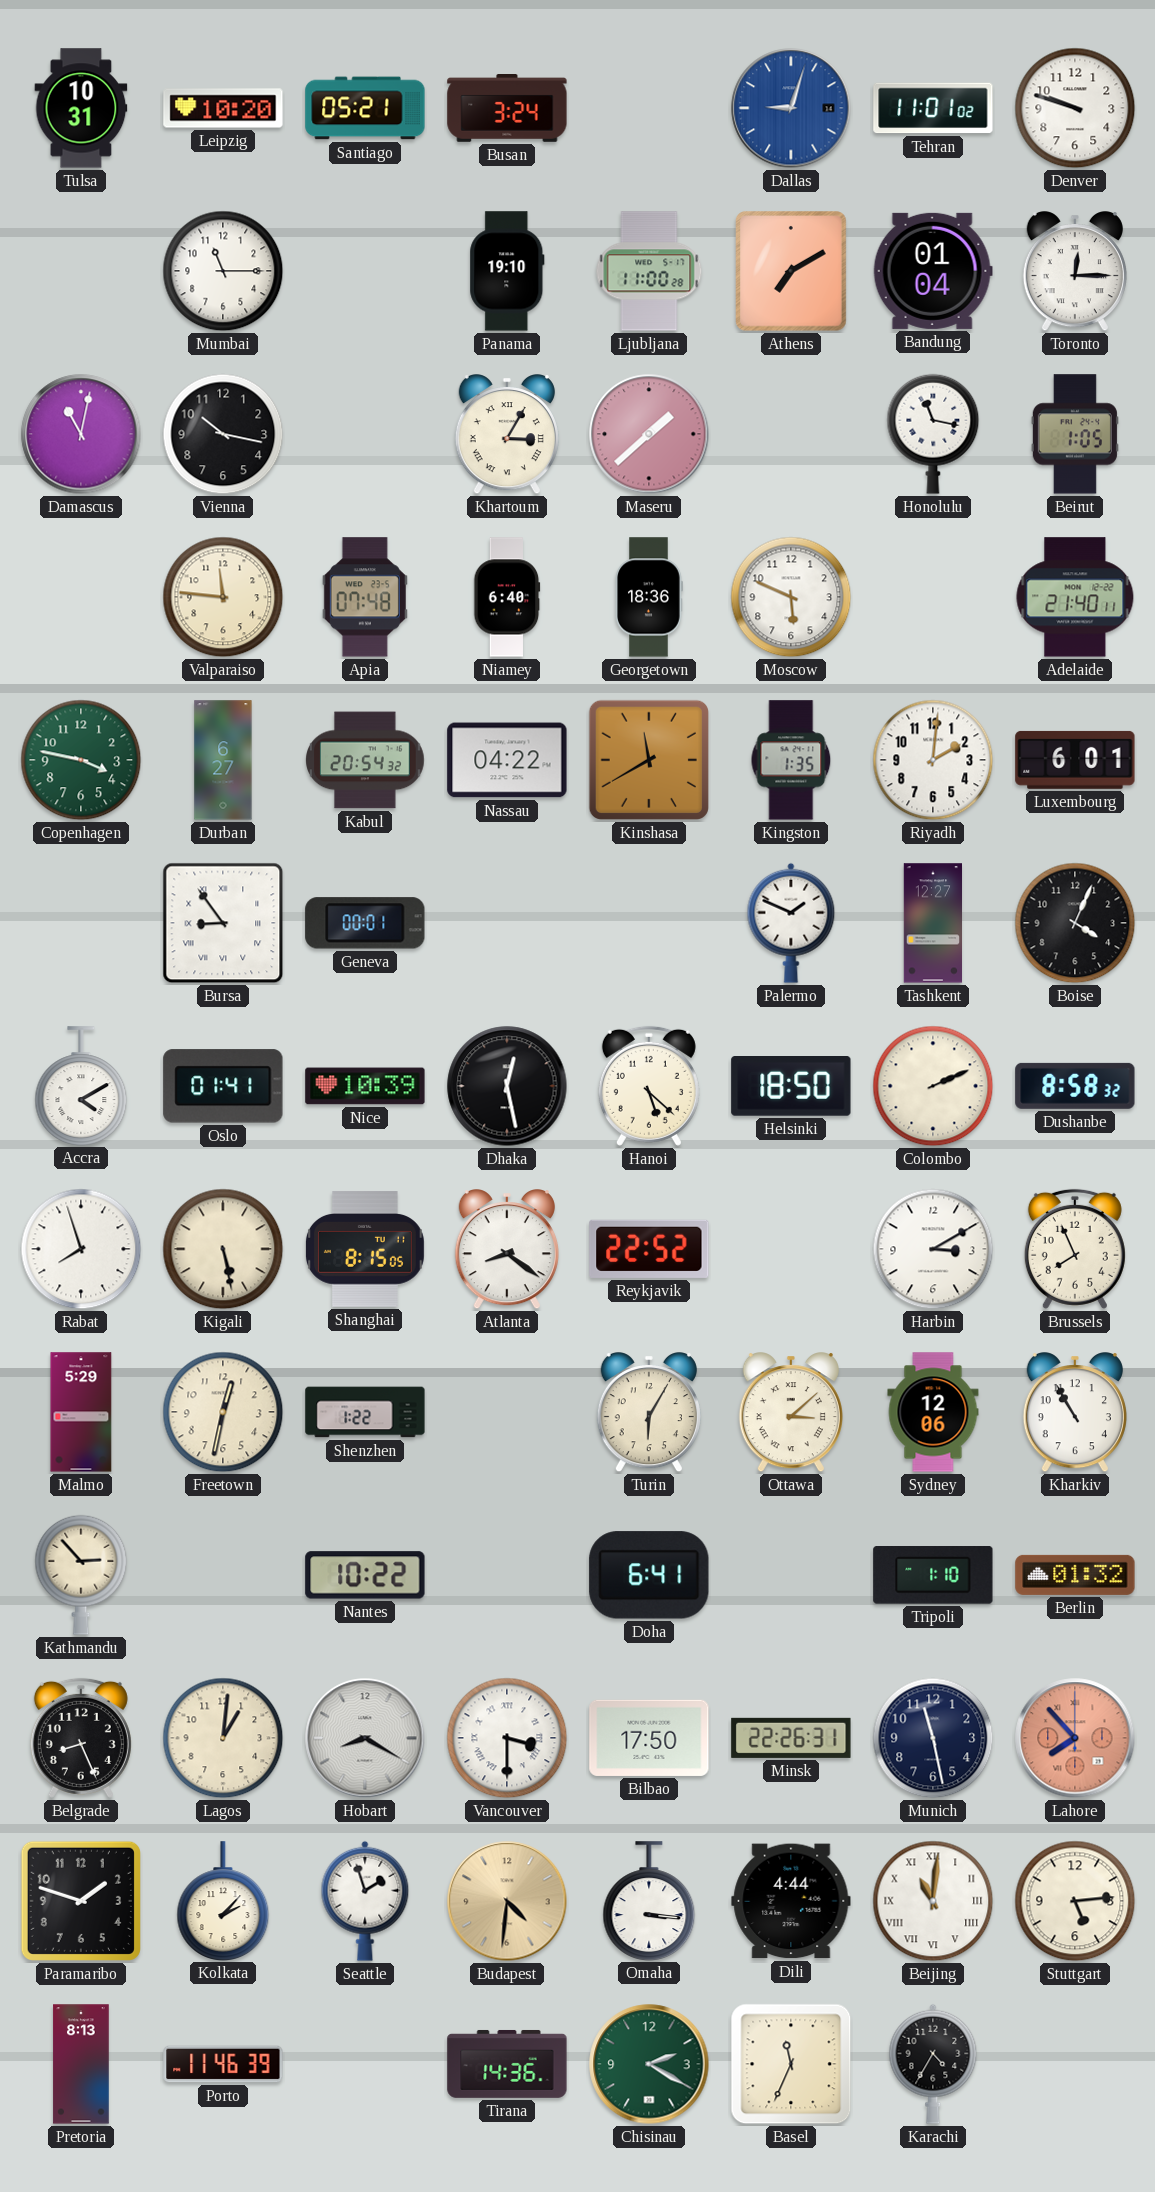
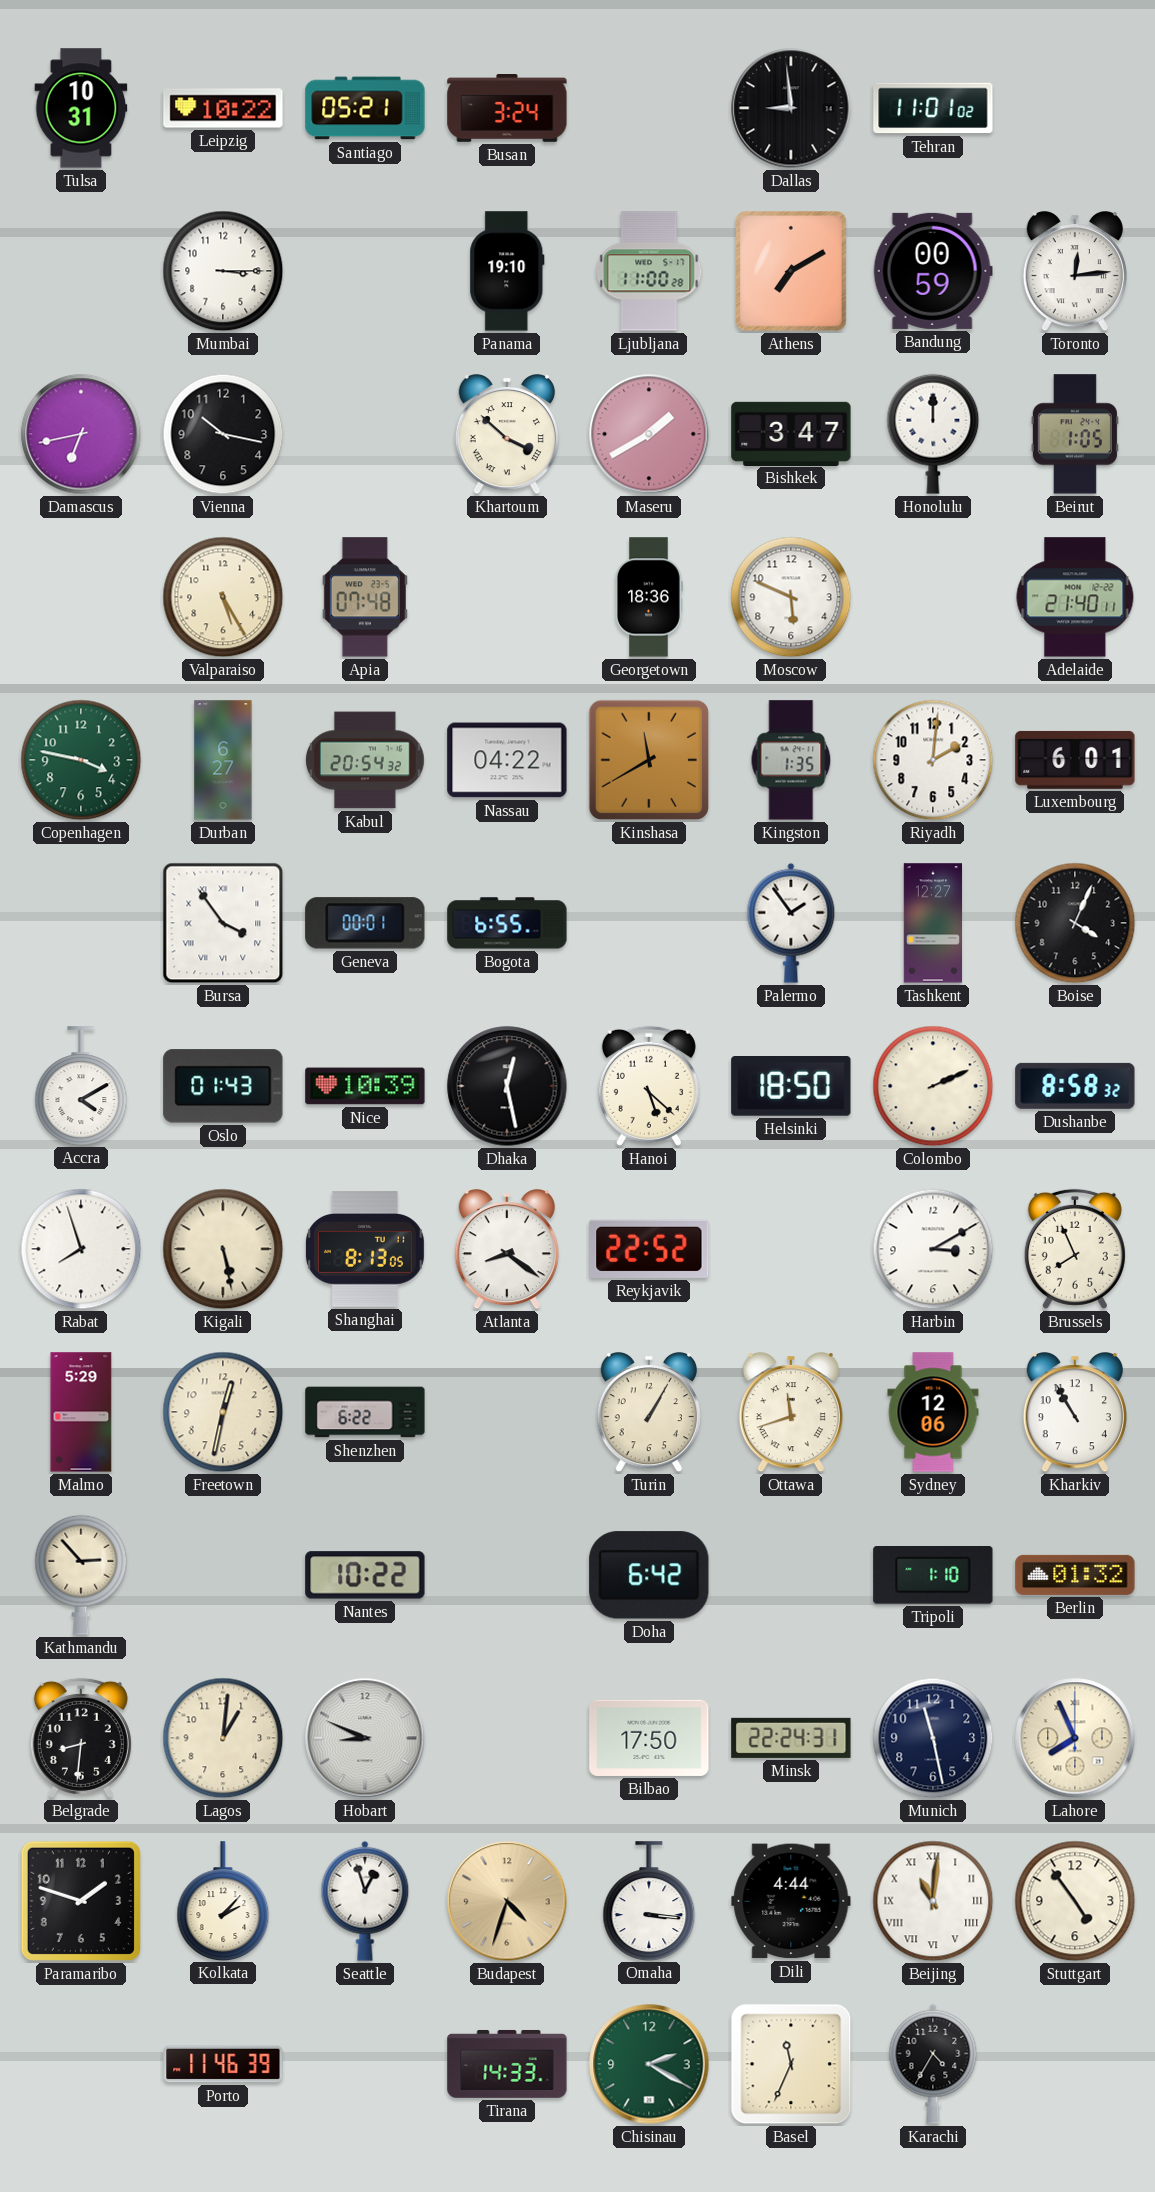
Leipzig: 10:20 -> 10:22 (223, 108)
Dallas: 9:03 -> 8:59 (791, 108)
Dallas dial: blue -> black (791, 108)
Denver: 9:48 -> none (1075, 108)
Mumbai: 11:15 -> 3:15 (223, 271)
Bandung: 01:04 -> 00:59 (933, 271)
Toronto: 12:15 -> 12:14 (1075, 272)
Damascus: 11:02 -> 6:43 (81, 434)
Khartoum: 3:05 -> 3:52 (507, 435)
Maseru: 1:38 -> 1:40 (649, 434)
Bishkek: none -> 3:47 (791, 433)
Honolulu: 11:17 -> 12:00 (933, 434)
Valparaiso: 11:46 -> 5:25 (223, 597)
Niamey: 6:40 -> none (507, 597)
Bursa: 8:54 -> 3:54 (223, 923)
Bogota: none -> 6:55 (507, 923)
Palermo: 1:49 -> 1:54 (791, 923)
Oslo: 01:41 -> 01:43 (223, 1086)
Shanghai: 8:15 -> 8:13 (365, 1249)
Shenzhen: 1:22 -> 6:22 (365, 1412)
Turin: 6:05 -> 1:05 (649, 1413)
Ottawa: 3:08 -> 11:42 (791, 1413)
Doha: 6:41 -> 6:42 (649, 1575)
Belgrade: 8:26 -> 8:31 (81, 1738)
Hobart: 8:20 -> 8:49 (365, 1738)
Vancouver: 3:30 -> none (507, 1738)
Minsk: 22:26 -> 22:24 (791, 1738)
Lahore: 7:53 -> 7:56 (1075, 1738)
Lahore dial: salmon -> cream (1075, 1738)
Seattle: 1:57 -> 12:57 (365, 1901)
Budapest: 4:31 -> 4:33 (507, 1901)
Stuttgart: 5:14 -> 4:54 (1075, 1901)
Pretoria: 8:13 -> none (81, 2064)
Tirana: 14:36 -> 14:33 (507, 2064)
